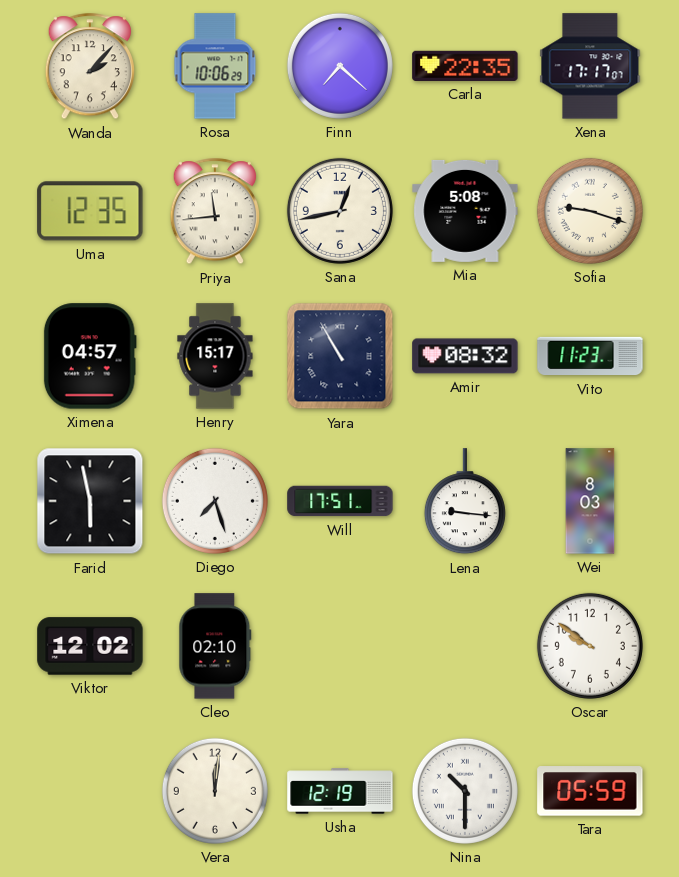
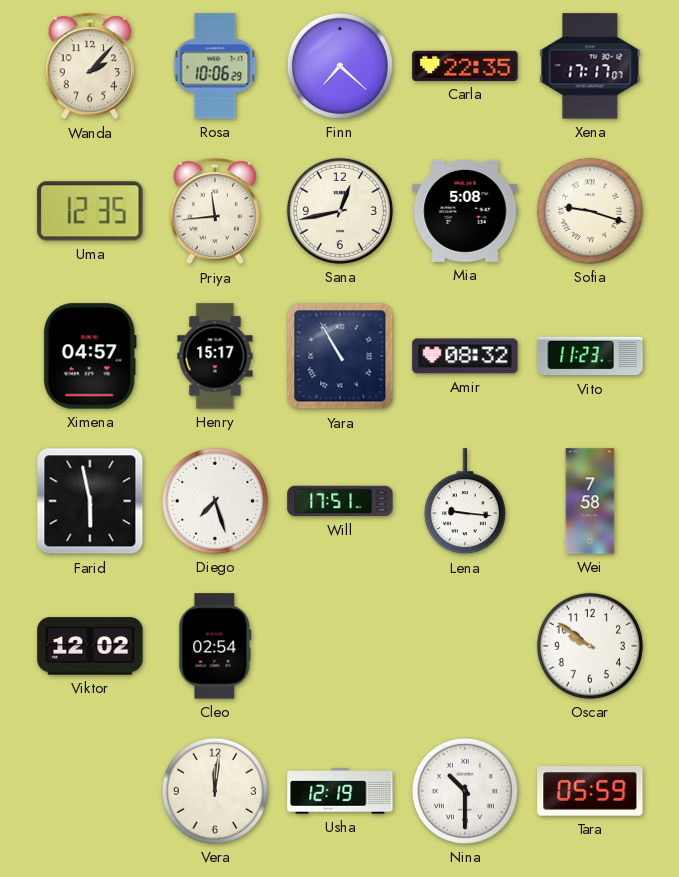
Wei: 8:03 -> 7:58 (590, 501)
Cleo: 02:10 -> 02:54 (215, 646)
